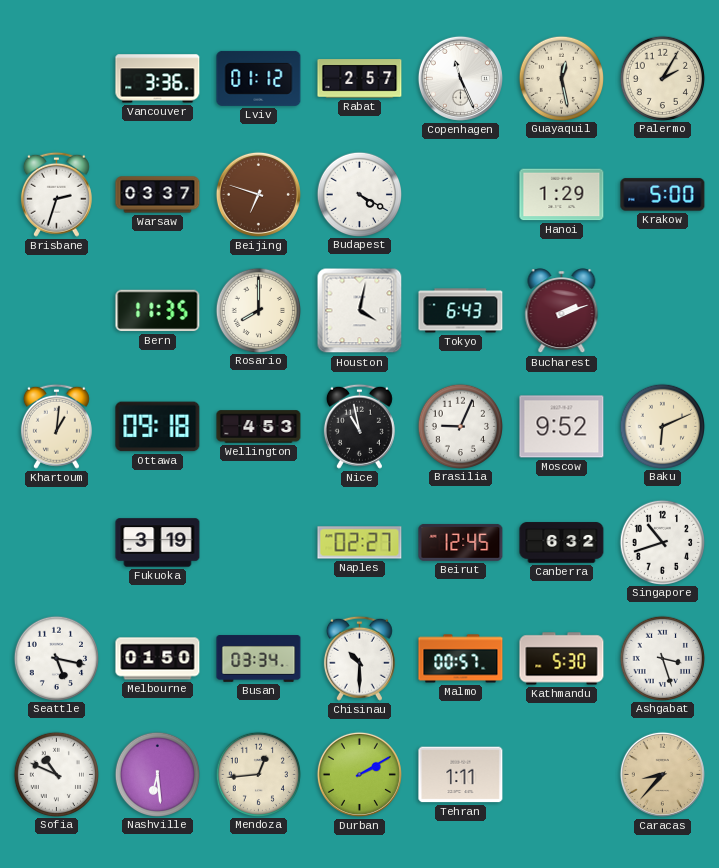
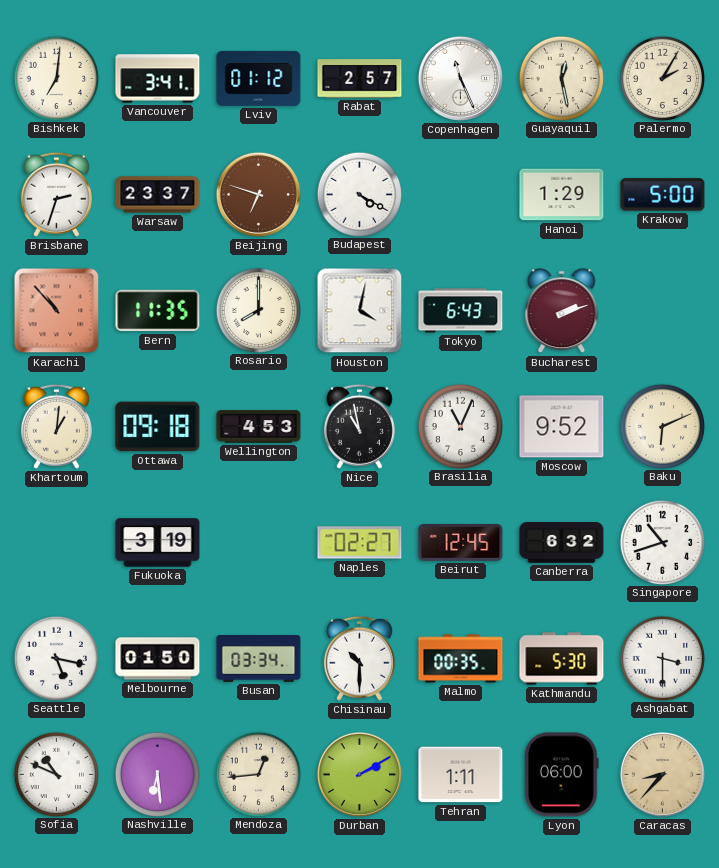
Bishkek: none -> 7:01 (56, 78)
Vancouver: 3:36 -> 3:41 (158, 79)
Warsaw: 03:37 -> 23:37 (158, 195)
Karachi: none -> 10:53 (57, 311)
Brasilia: 9:04 -> 11:04 (460, 426)
Malmo: 00:57 -> 00:35 (461, 659)
Ashgabat: 3:27 -> 3:30 (662, 658)
Lyon: none -> 06:00 (561, 775)
